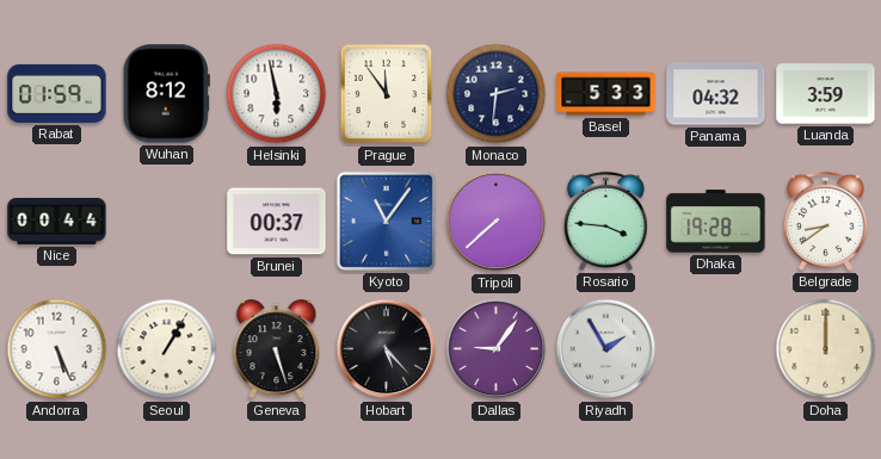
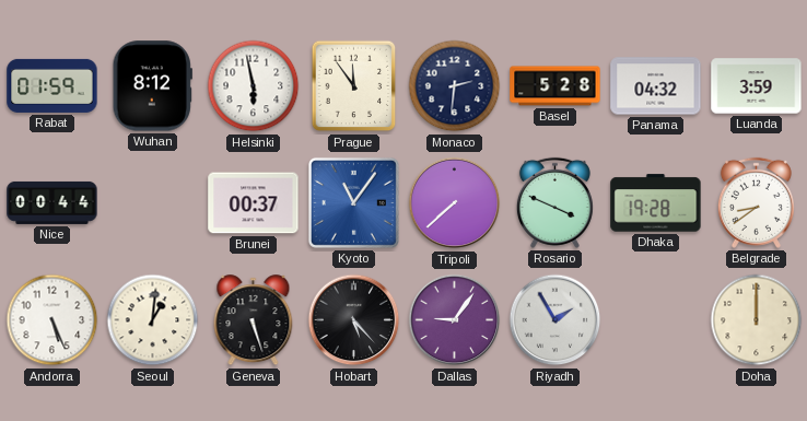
Basel: 5:33 -> 5:28 (555, 86)
Rosario: 3:46 -> 3:49 (554, 202)
Seoul: 1:05 -> 1:01 (153, 320)
